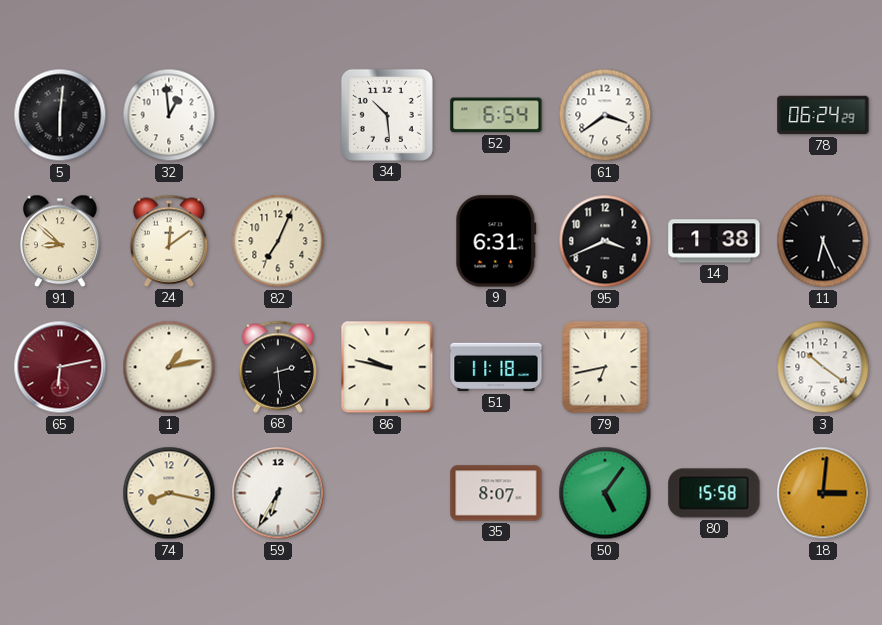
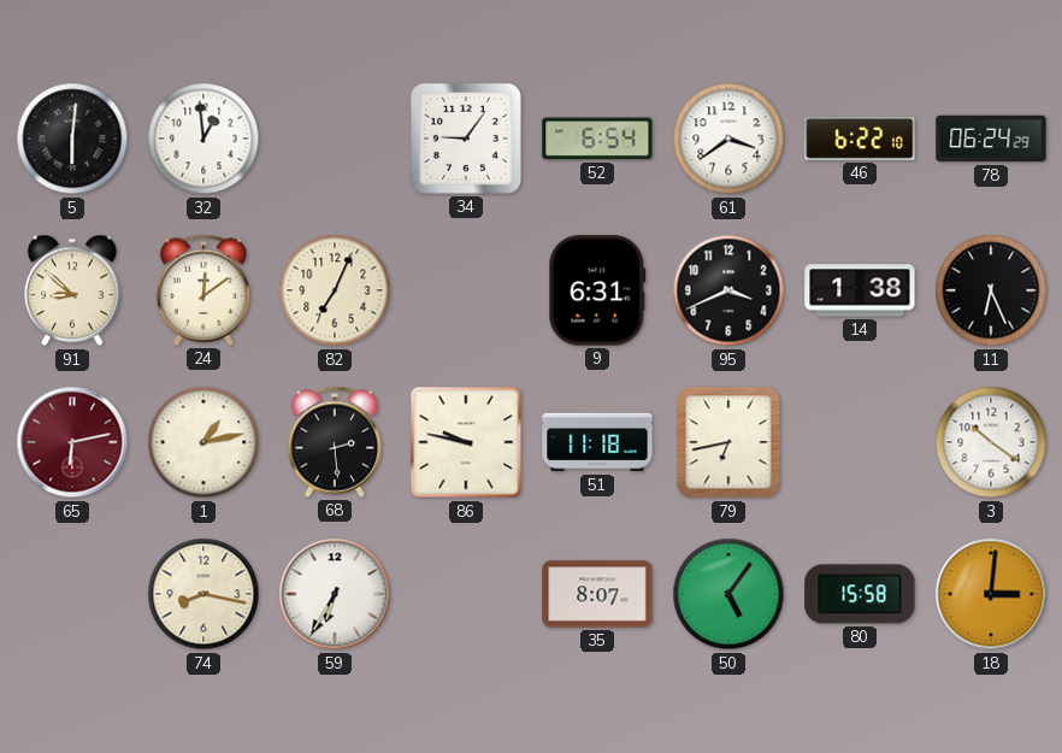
34: 10:29 -> 9:06 (466, 139)
46: none -> 6:22 (860, 139)
